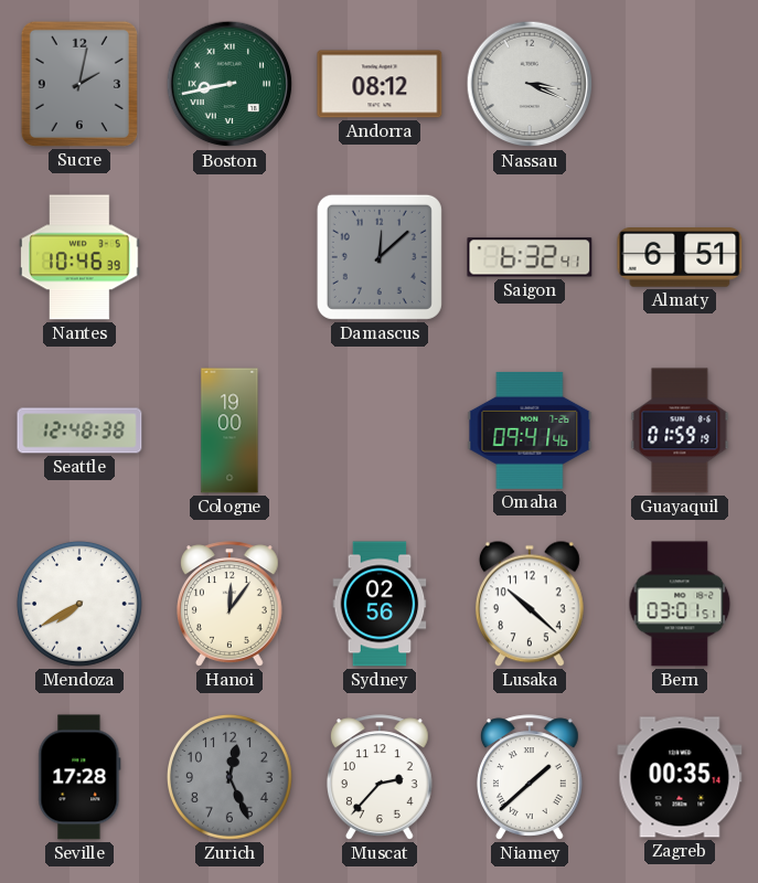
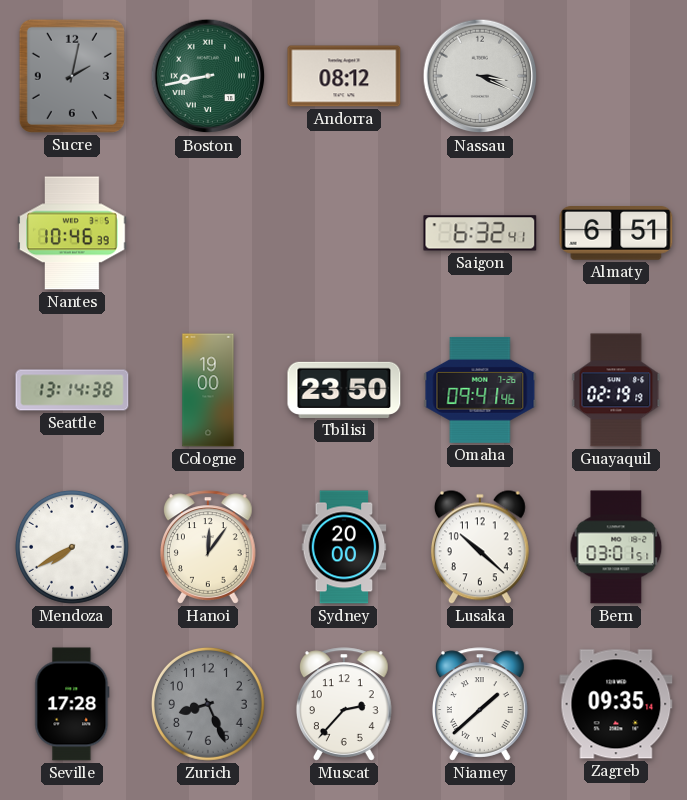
Damascus: 12:08 -> none (380, 257)
Seattle: 12:48 -> 13:14 (72, 390)
Tbilisi: none -> 23:50 (344, 390)
Guayaquil: 01:59 -> 02:19 (616, 390)
Sydney: 02:56 -> 20:00 (344, 547)
Zurich: 12:26 -> 8:26 (208, 704)
Zagreb: 00:35 -> 09:35 (616, 704)
